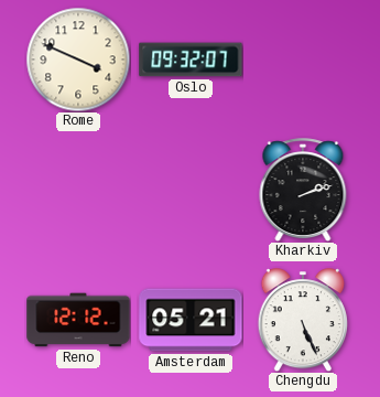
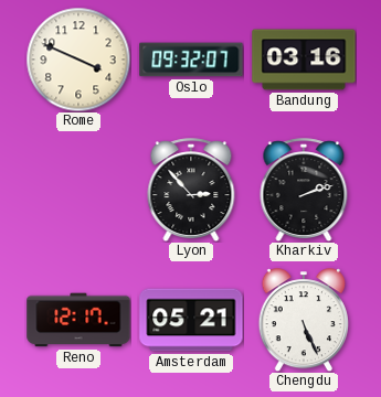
Bandung: none -> 03:16 (304, 60)
Lyon: none -> 2:53 (191, 190)
Reno: 12:12 -> 12:17 (78, 320)
